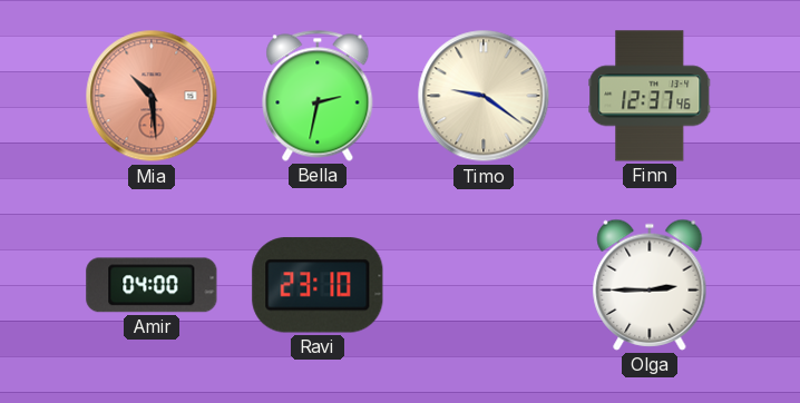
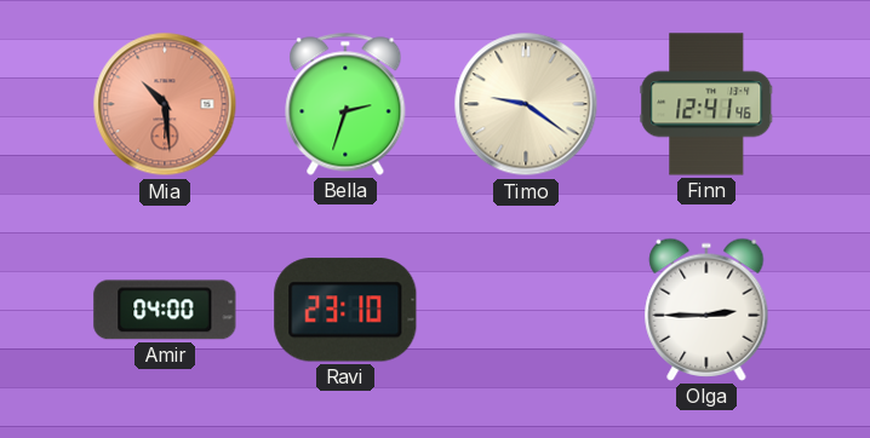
Bella: 2:32 -> 2:33 (345, 104)
Finn: 12:37 -> 12:41 (706, 104)
